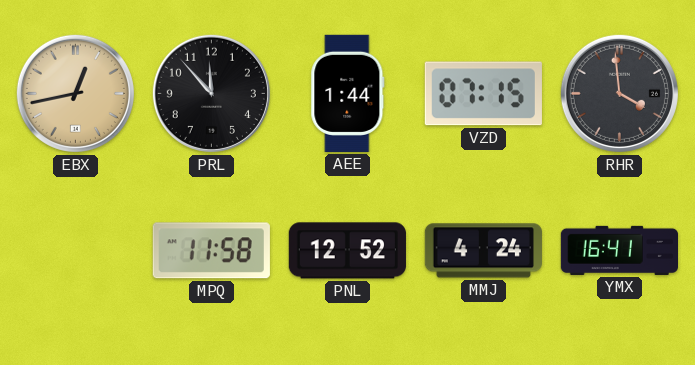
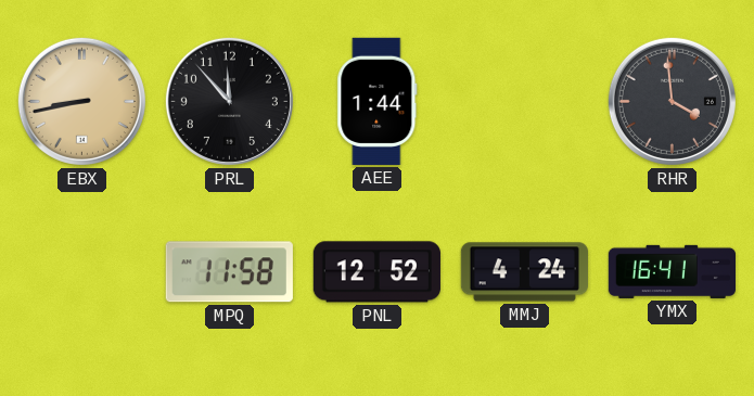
EBX: 12:43 -> 8:43 (81, 101)
VZD: 07:15 -> none (483, 94)
